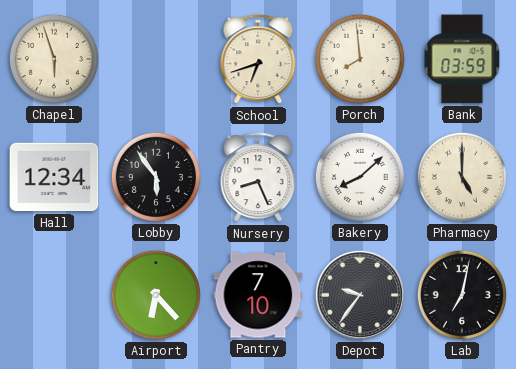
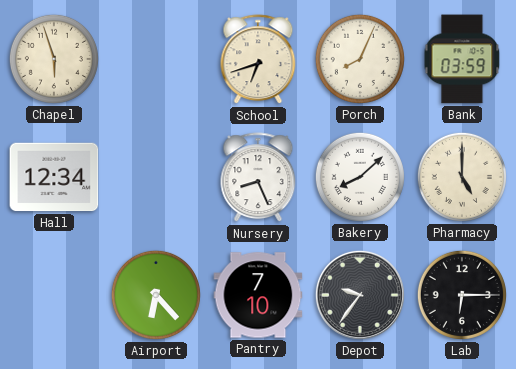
Porch: 7:59 -> 8:04 (360, 59)
Lobby: 5:54 -> none (156, 177)
Lab: 7:02 -> 6:15 (462, 295)
